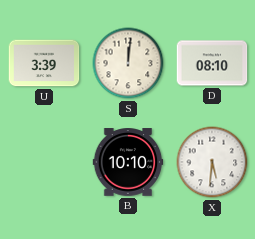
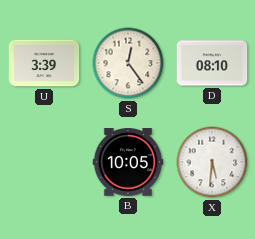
S: 12:01 -> 12:24 (128, 63)
B: 10:10 -> 10:05 (128, 162)
